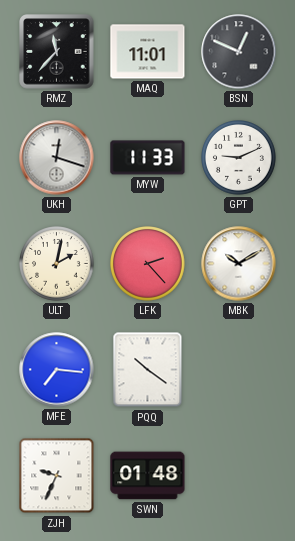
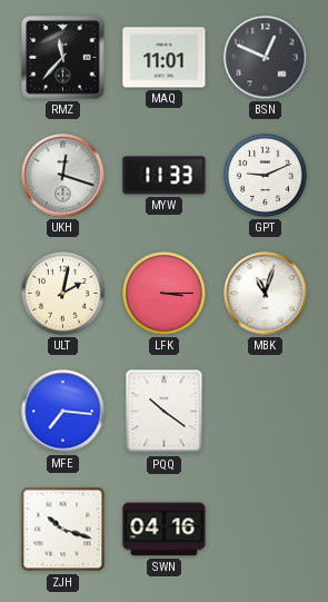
LFK: 2:23 -> 3:15 (165, 294)
MBK: 10:10 -> 11:03 (266, 294)
ZJH: 9:34 -> 10:18 (63, 530)
SWN: 01:48 -> 04:16 (165, 530)
